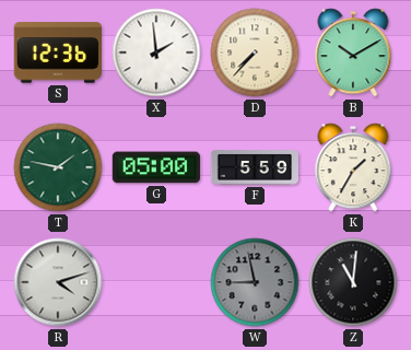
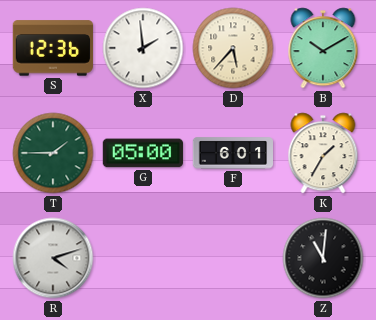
D: 7:37 -> 5:37 (233, 48)
T: 1:47 -> 1:45 (53, 153)
F: 5:59 -> 6:01 (232, 153)
W: 8:58 -> none (255, 282)
